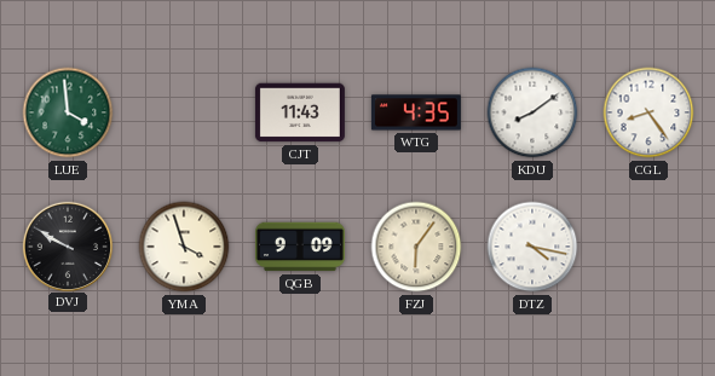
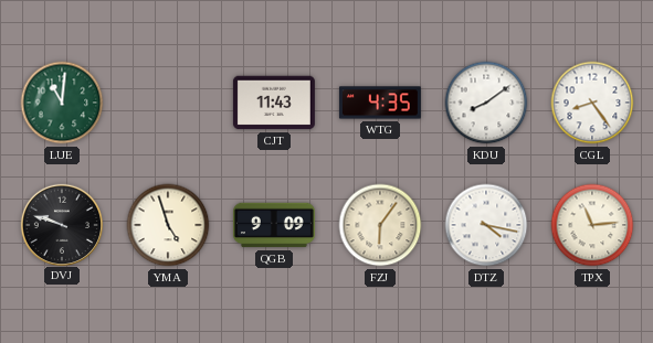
LUE: 3:59 -> 11:01 (62, 103)
DVJ: 9:50 -> 9:48 (61, 224)
YMA: 3:57 -> 4:57 (168, 225)
TPX: none -> 11:14 (592, 225)
